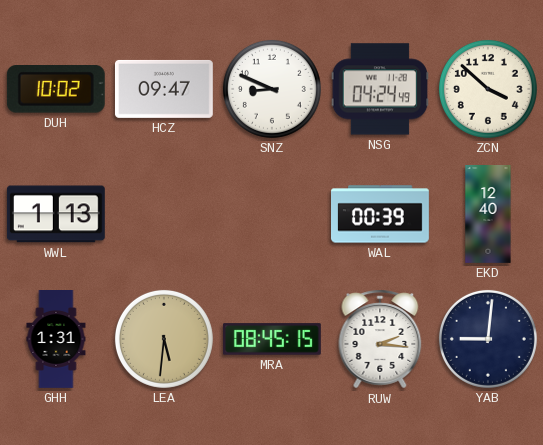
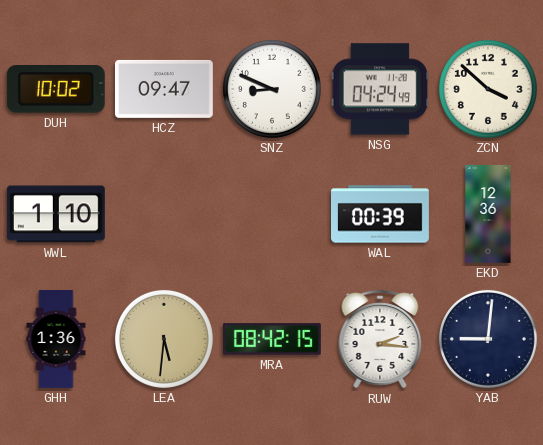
WWL: 1:13 -> 1:10 (56, 214)
EKD: 12:40 -> 12:36 (488, 215)
GHH: 1:31 -> 1:36 (56, 339)
MRA: 08:45 -> 08:42 (272, 339)
